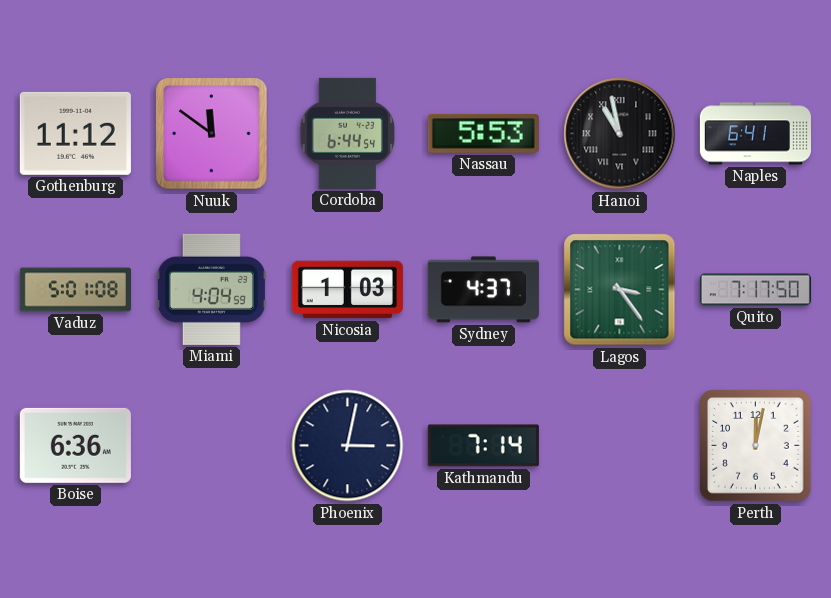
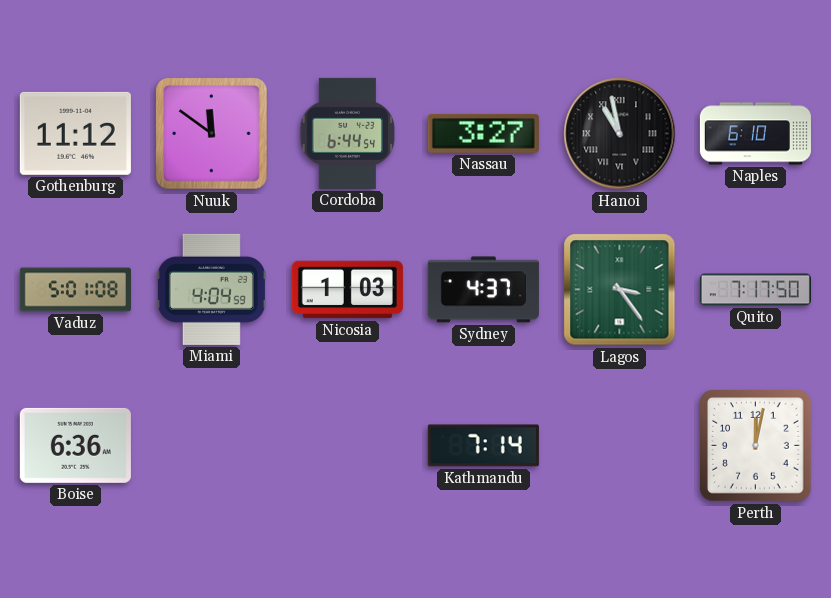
Nassau: 5:53 -> 3:27 (483, 133)
Naples: 6:41 -> 6:10 (755, 134)
Phoenix: 3:02 -> none (348, 446)
